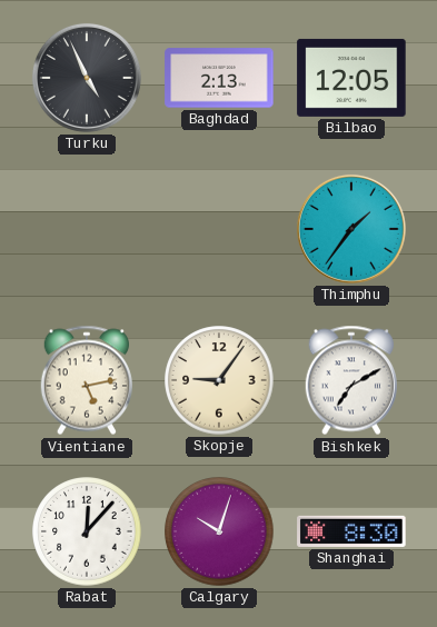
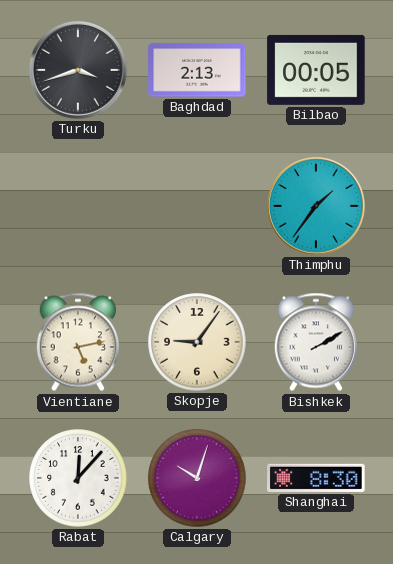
Turku: 4:56 -> 3:42 (78, 70)
Bilbao: 12:05 -> 00:05 (316, 70)
Bishkek: 7:10 -> 2:10 (316, 342)
